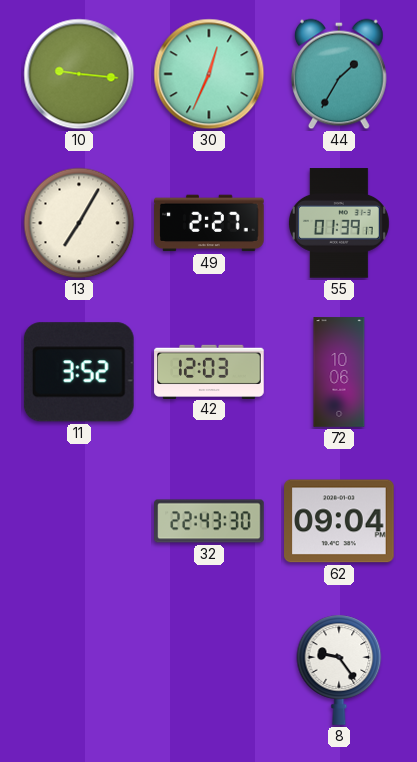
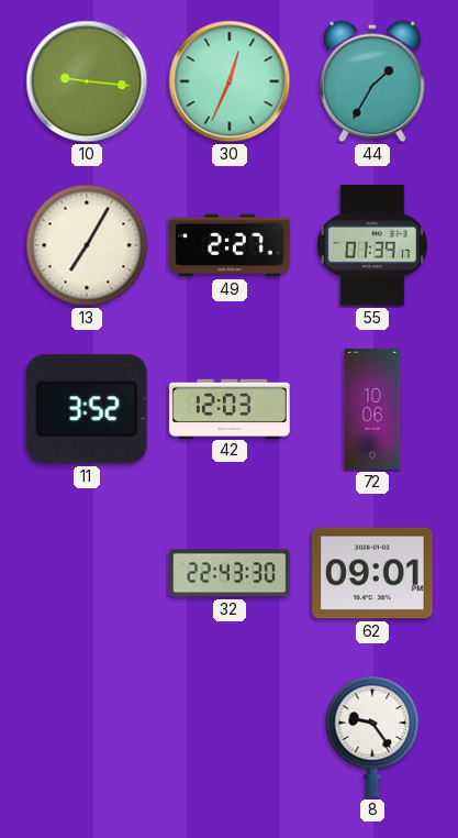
62: 09:04 -> 09:01 (372, 573)
